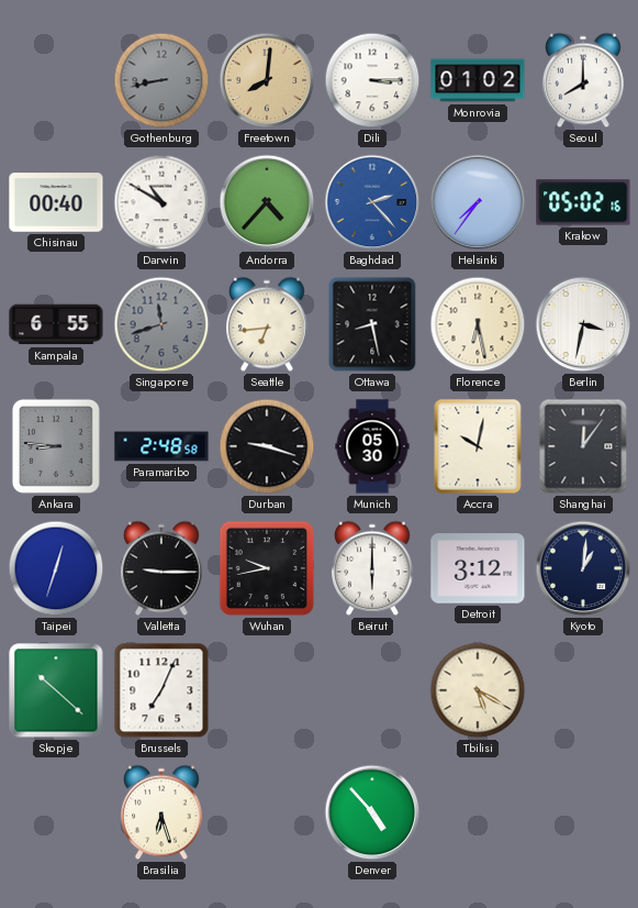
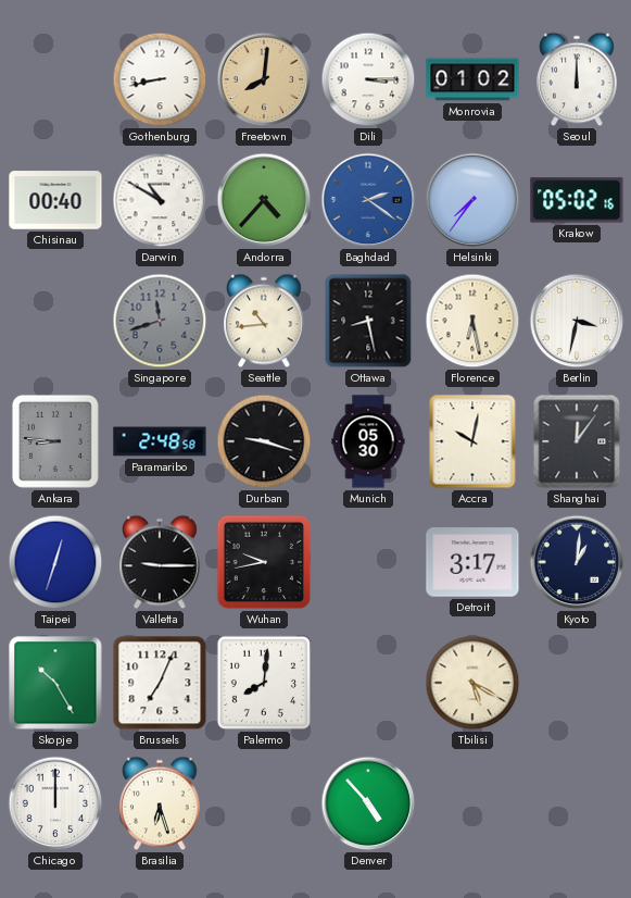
Gothenburg dial: grey -> white (160, 79)
Seoul: 8:00 -> 12:00 (577, 79)
Baghdad: 2:23 -> 2:21 (368, 200)
Kampala: 6:55 -> none (56, 324)
Seattle: 6:44 -> 10:44 (264, 321)
Beirut: 6:00 -> none (372, 568)
Detroit: 3:12 -> 3:17 (472, 562)
Skopje: 10:22 -> 10:25 (55, 683)
Palermo: none -> 8:01 (264, 683)
Chicago: none -> 12:00 (55, 803)
